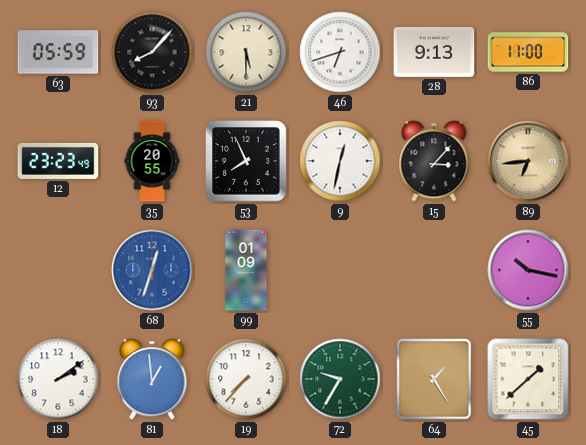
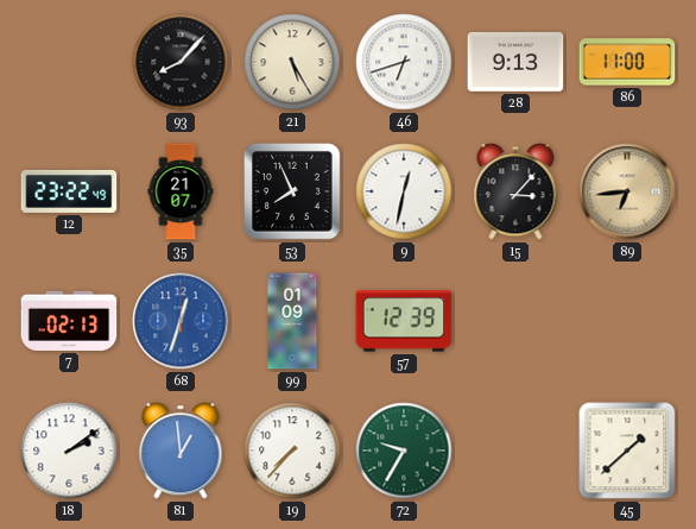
63: 05:59 -> none (58, 52)
21: 5:30 -> 5:25 (292, 62)
12: 23:23 -> 23:22 (69, 191)
35: 20:55 -> 21:07 (181, 191)
7: none -> 02:13 (69, 321)
57: none -> 12:39 (404, 321)
55: 10:17 -> none (528, 270)
64: 1:25 -> none (434, 379)
